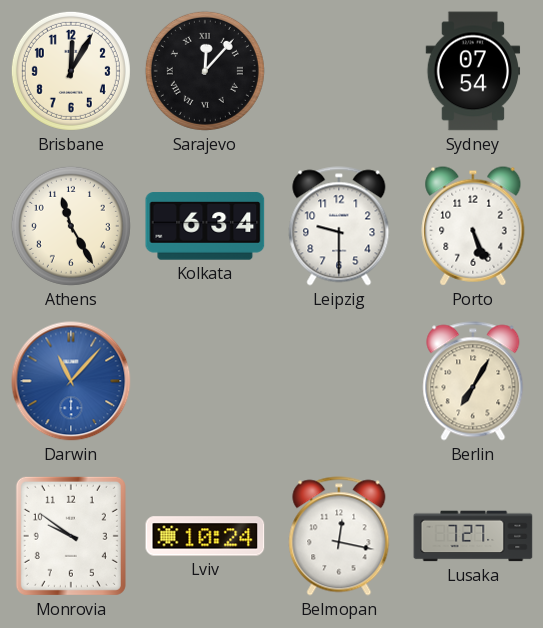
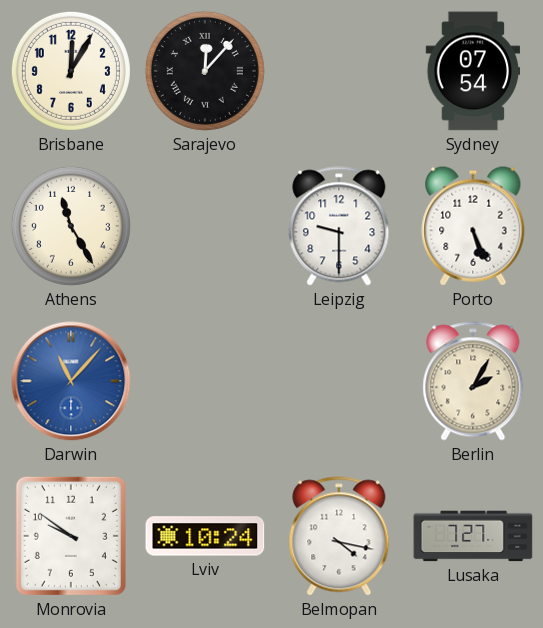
Kolkata: 6:34 -> none (205, 226)
Berlin: 7:05 -> 2:05 (473, 381)
Belmopan: 12:17 -> 4:17 (339, 536)
